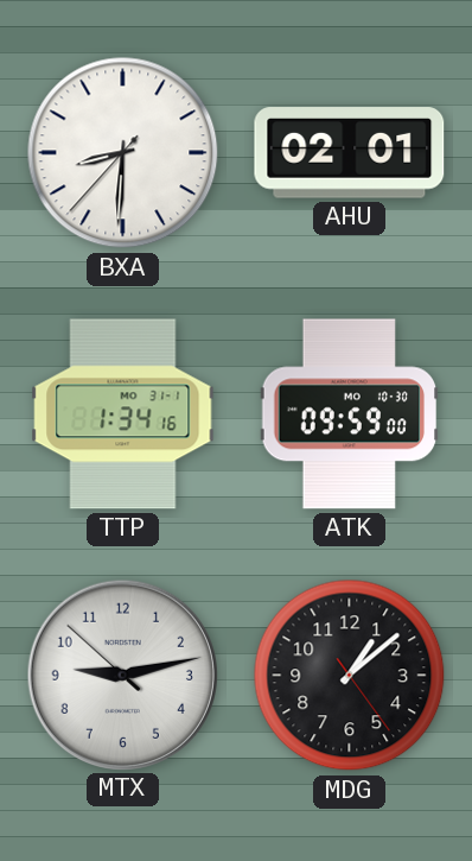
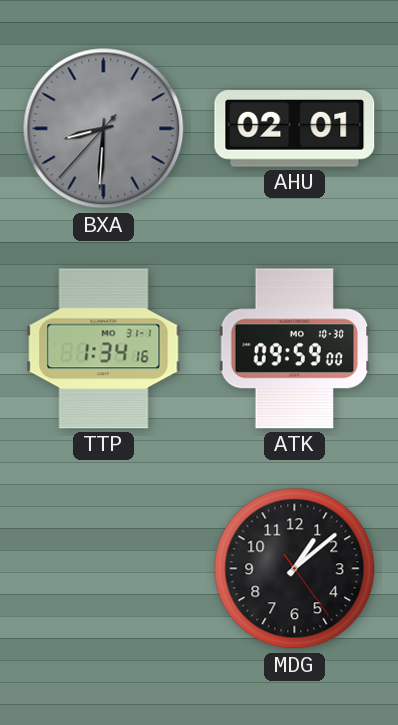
BXA dial: white -> grey (104, 129)
MTX: 9:12 -> none (122, 675)
